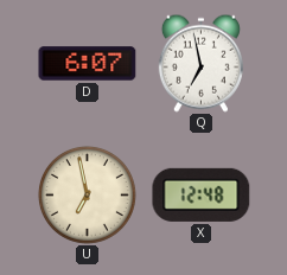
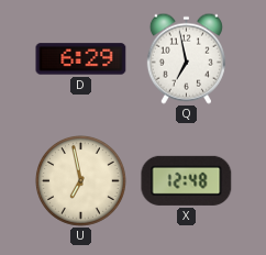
D: 6:07 -> 6:29 (81, 59)
